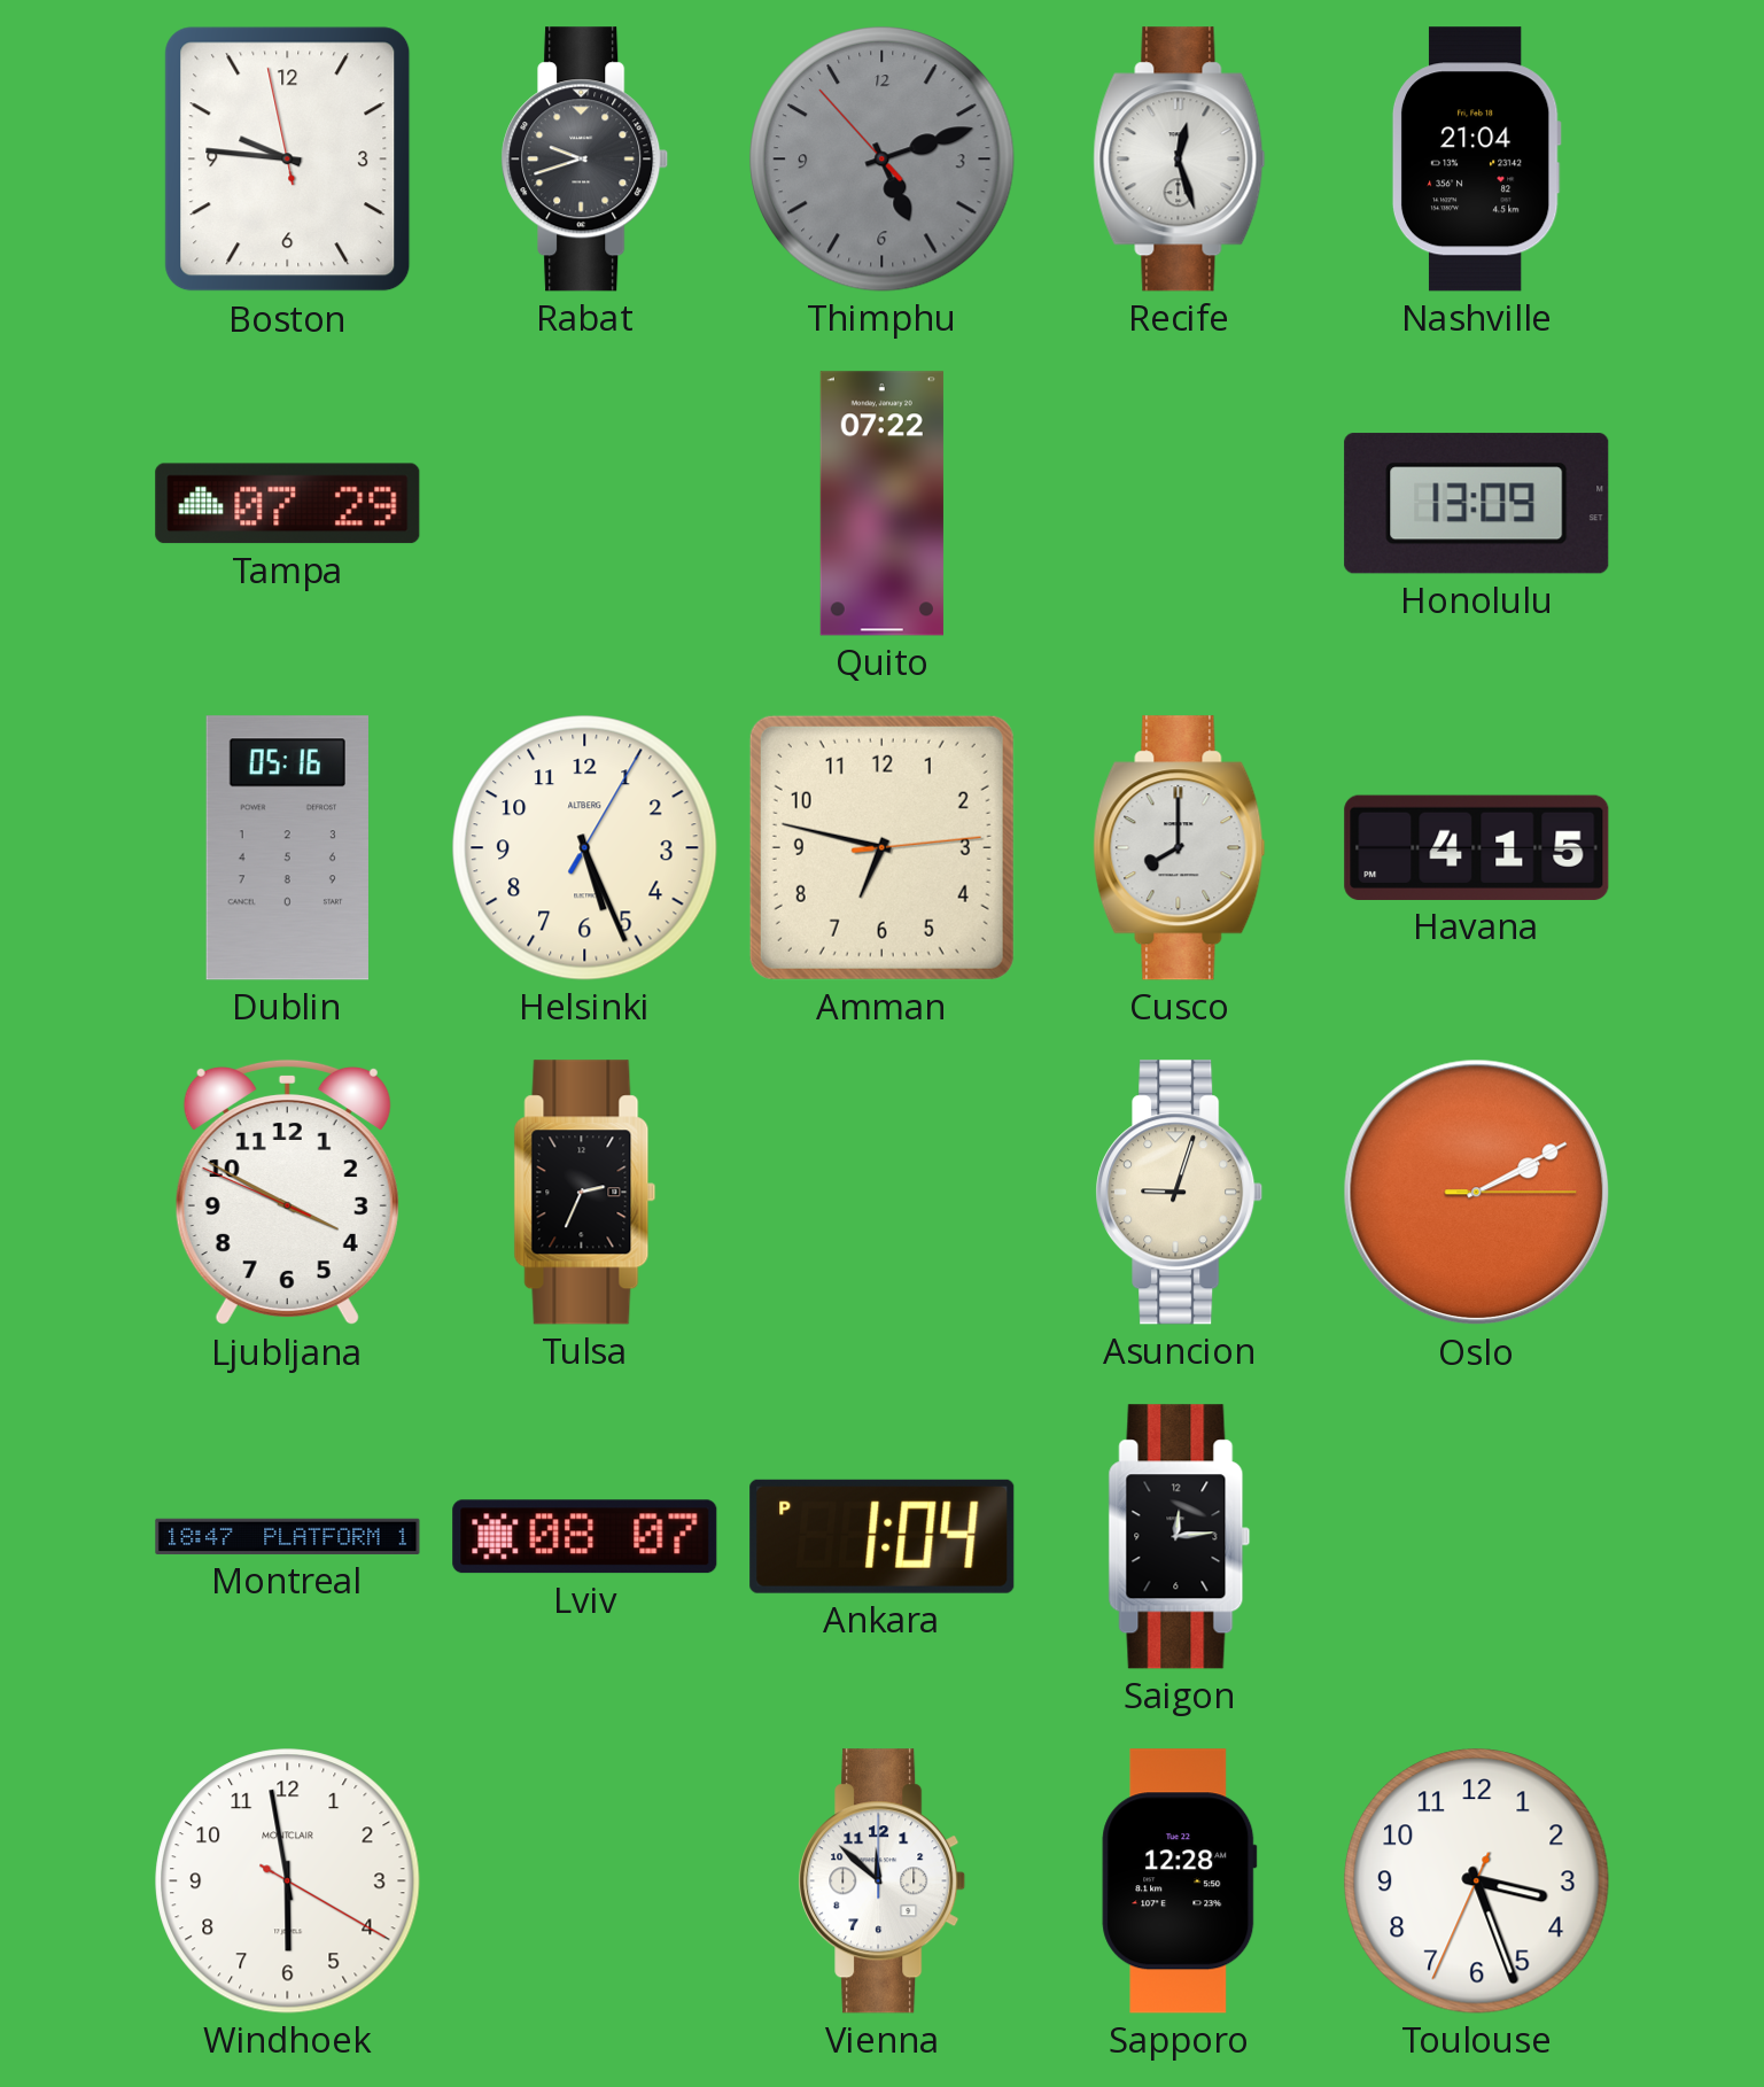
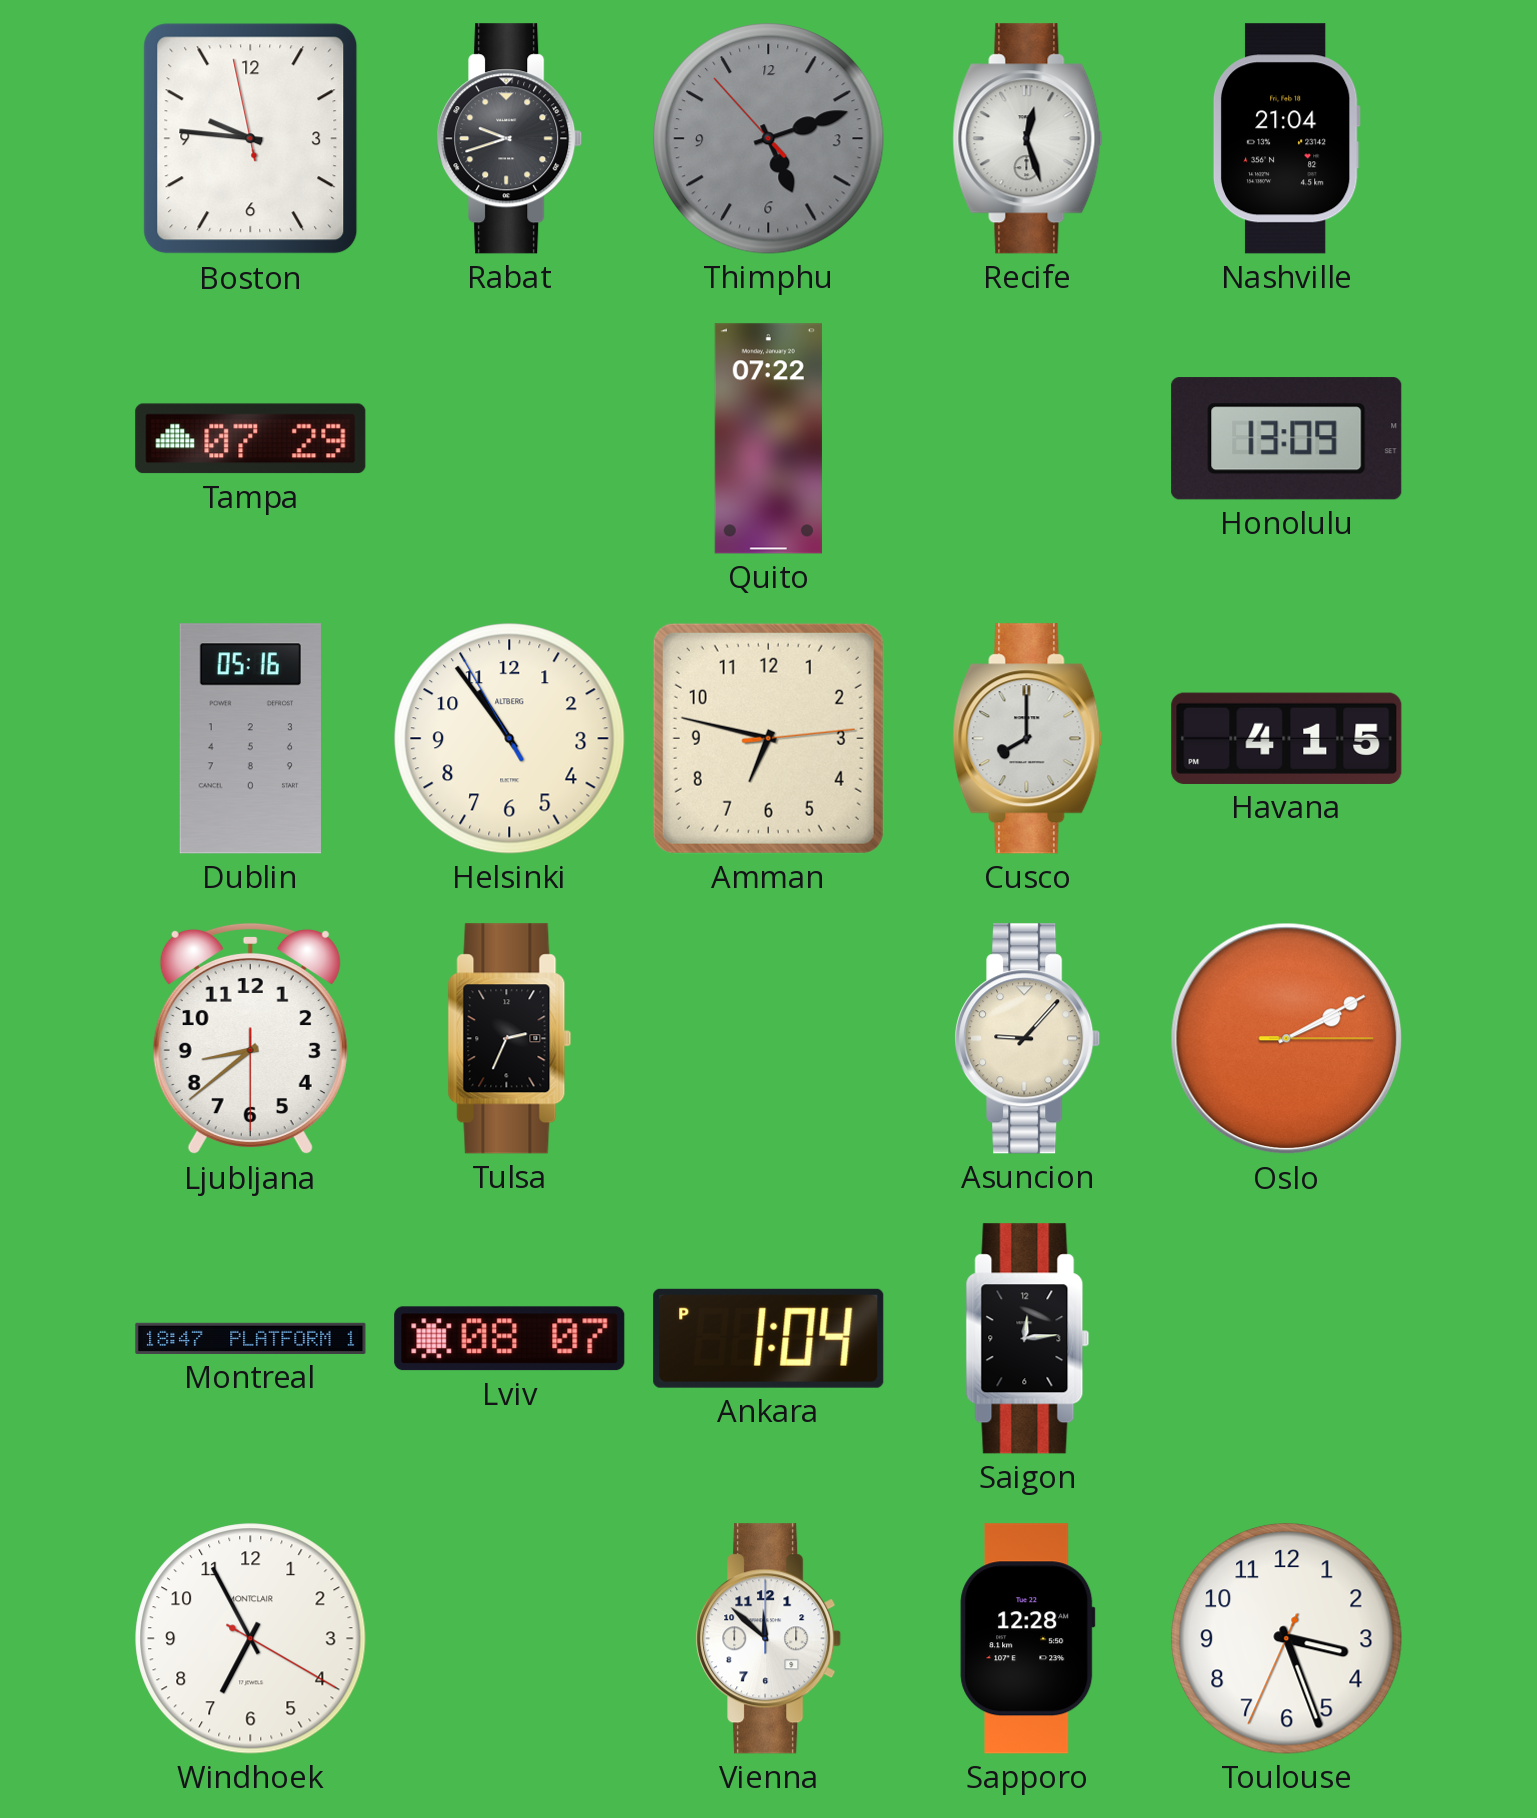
Helsinki: 5:26 -> 10:53 (510, 739)
Ljubljana: 3:49 -> 8:38 (250, 1039)
Asuncion: 9:03 -> 9:07 (1028, 1039)
Windhoek: 5:58 -> 6:55 (251, 1639)
